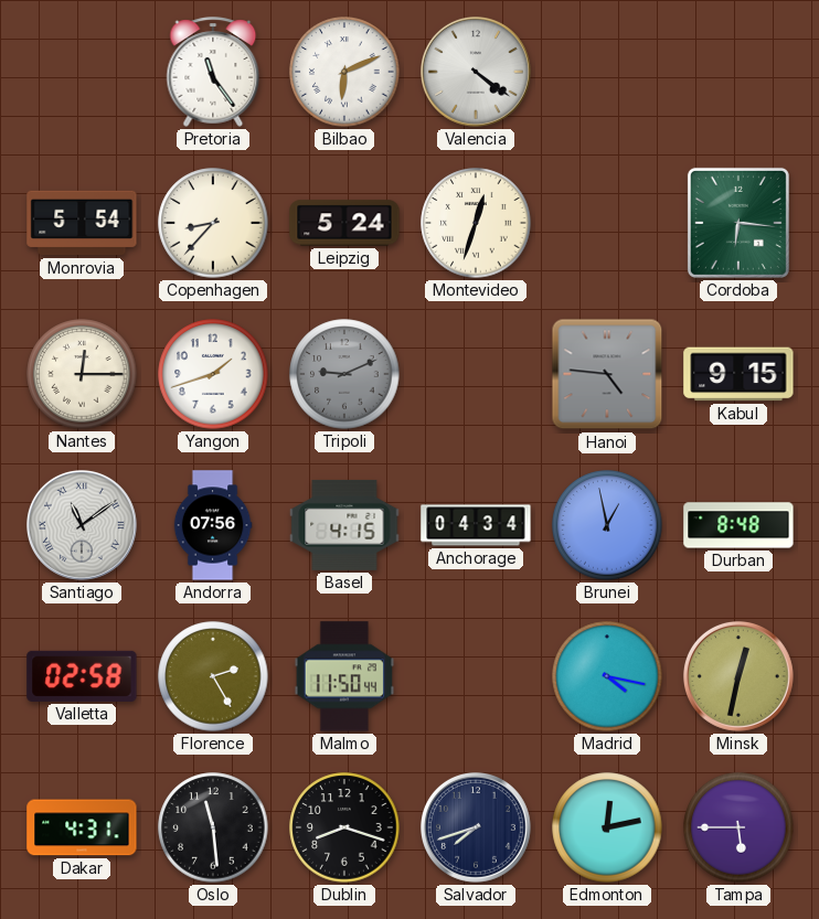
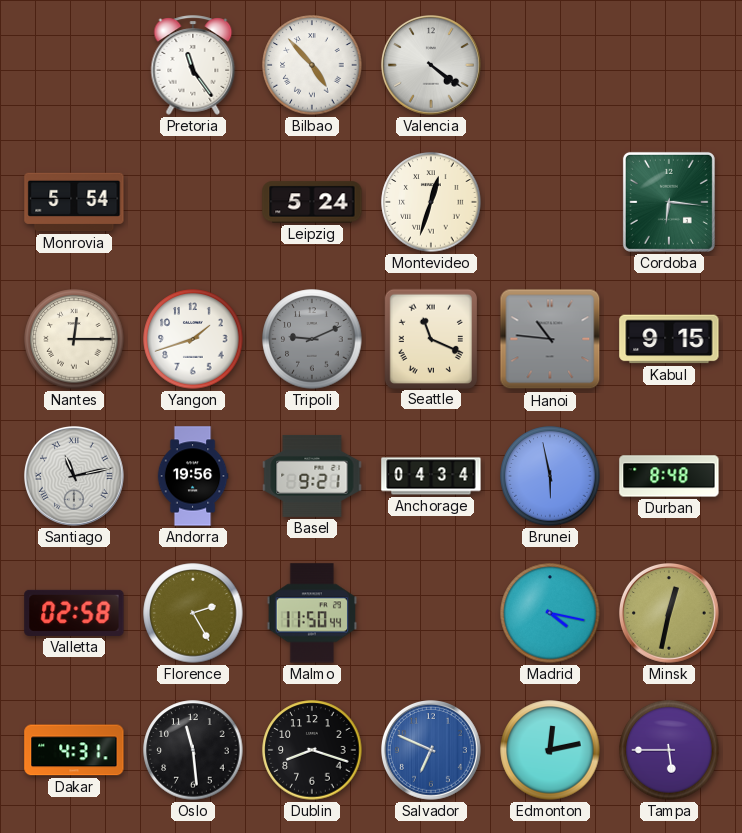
Bilbao: 6:11 -> 4:53 (312, 65)
Copenhagen: 8:37 -> none (213, 223)
Seattle: none -> 11:19 (430, 338)
Hanoi: 4:46 -> 10:46 (550, 339)
Santiago: 11:09 -> 11:13 (75, 477)
Andorra: 07:56 -> 19:56 (193, 476)
Basel: 4:15 -> 9:21 (312, 476)
Brunei: 12:58 -> 5:58 (550, 476)
Salvador: 7:42 -> 6:49 (432, 751)
Salvador dial: navy -> blue (432, 751)
